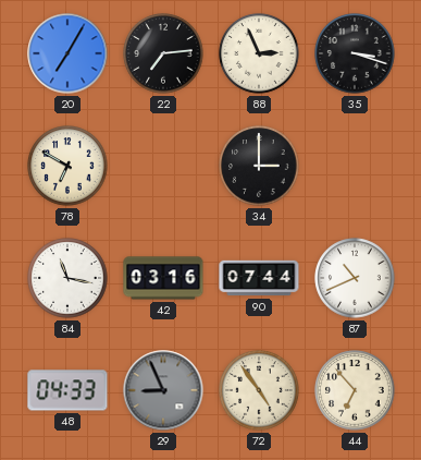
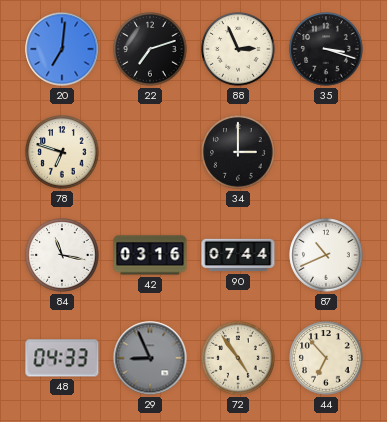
20: 7:05 -> 7:01 (62, 49)
22: 7:14 -> 7:12 (150, 49)
78: 6:50 -> 6:48 (62, 152)
